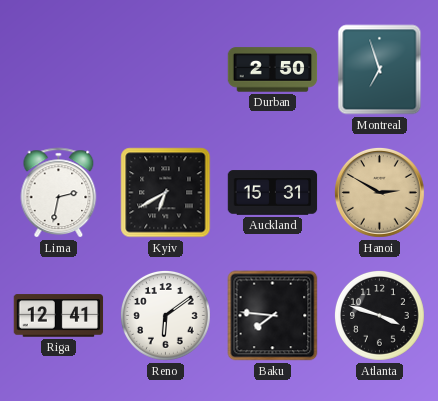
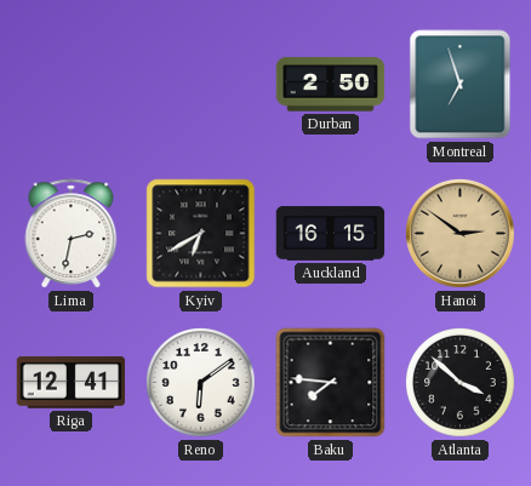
Auckland: 15:31 -> 16:15 (331, 234)
Hanoi: 2:50 -> 2:51 (459, 233)
Atlanta: 3:48 -> 3:52 (461, 383)
